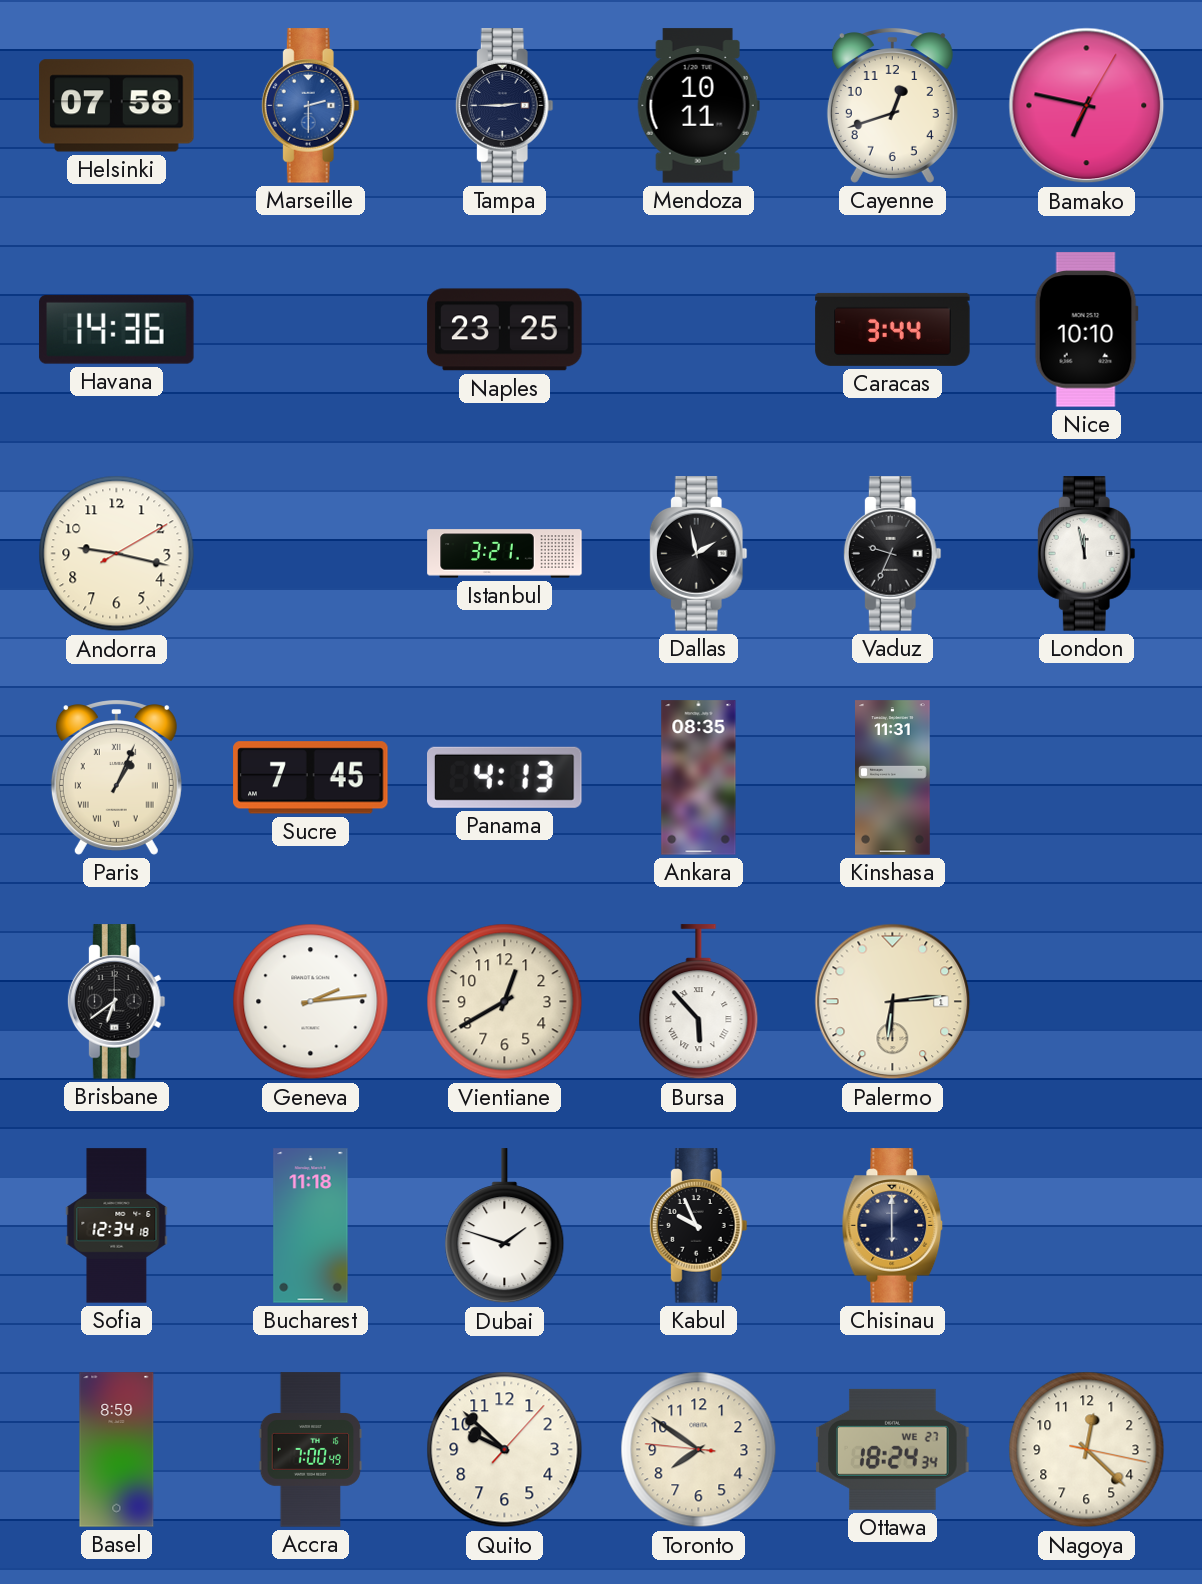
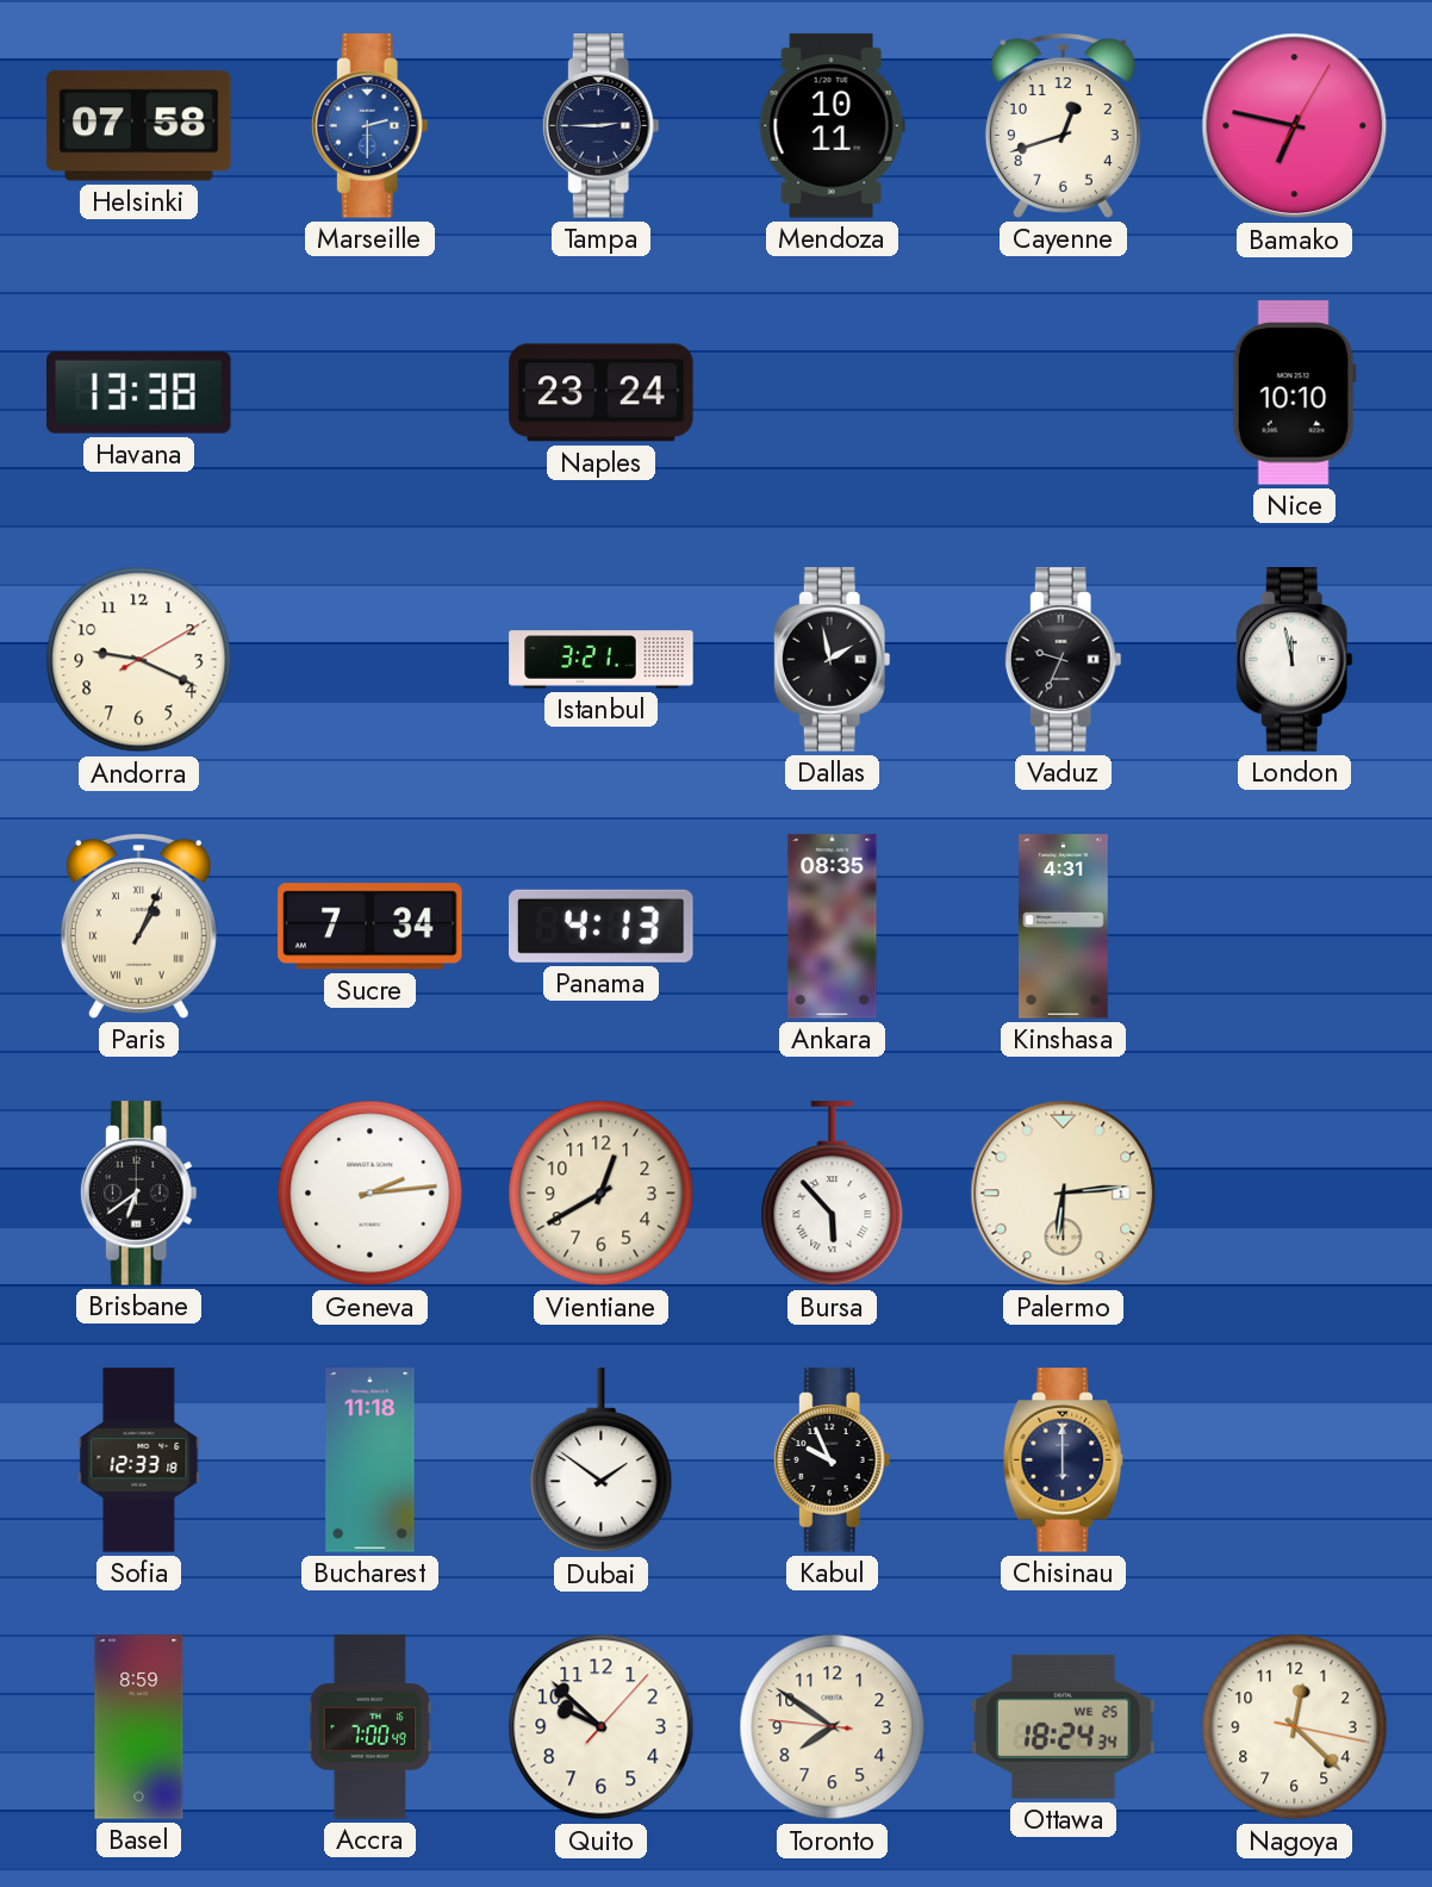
Havana: 14:36 -> 13:38 (139, 392)
Naples: 23:25 -> 23:24 (602, 393)
Caracas: 3:44 -> none (893, 329)
Andorra: 9:17 -> 9:19 (139, 660)
Sucre: 7:45 -> 7:34 (371, 927)
Kinshasa: 11:31 -> 4:31 (1064, 927)
Sofia: 12:34 -> 12:33 (139, 1461)
Dubai: 1:48 -> 1:51 (602, 1461)
Ottawa date: WE 27 -> WE 25 (1064, 1726)
